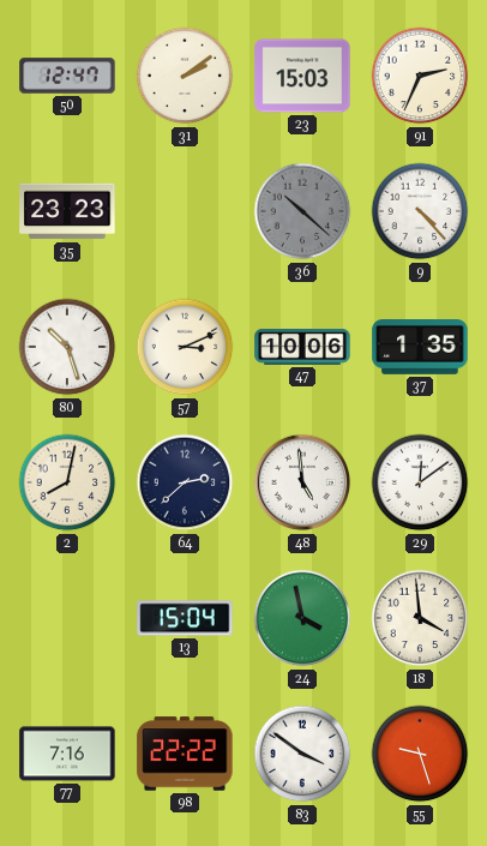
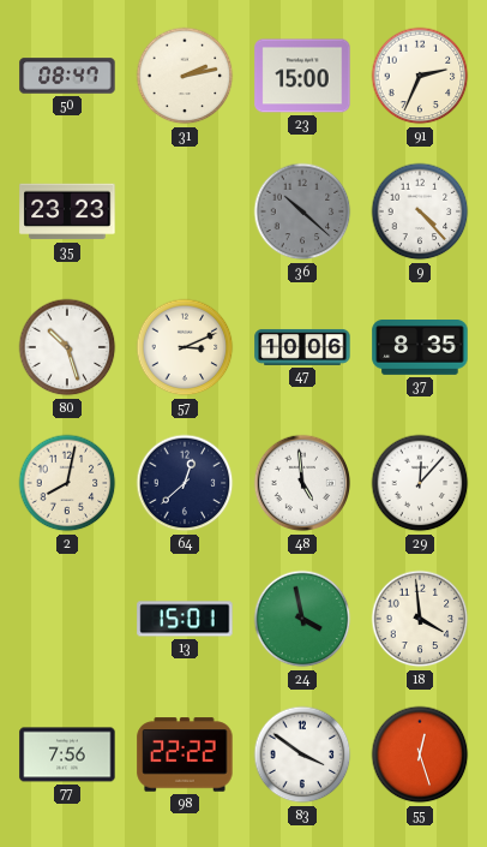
50: 12:47 -> 08:47 (67, 76)
31: 2:09 -> 2:13 (185, 76)
23: 15:03 -> 15:00 (302, 76)
37: 1:35 -> 8:35 (420, 348)
64: 2:38 -> 12:38 (185, 483)
29: 12:09 -> 12:07 (420, 483)
13: 15:04 -> 15:01 (185, 619)
77: 7:16 -> 7:56 (67, 754)
55: 9:27 -> 12:27 (420, 754)
